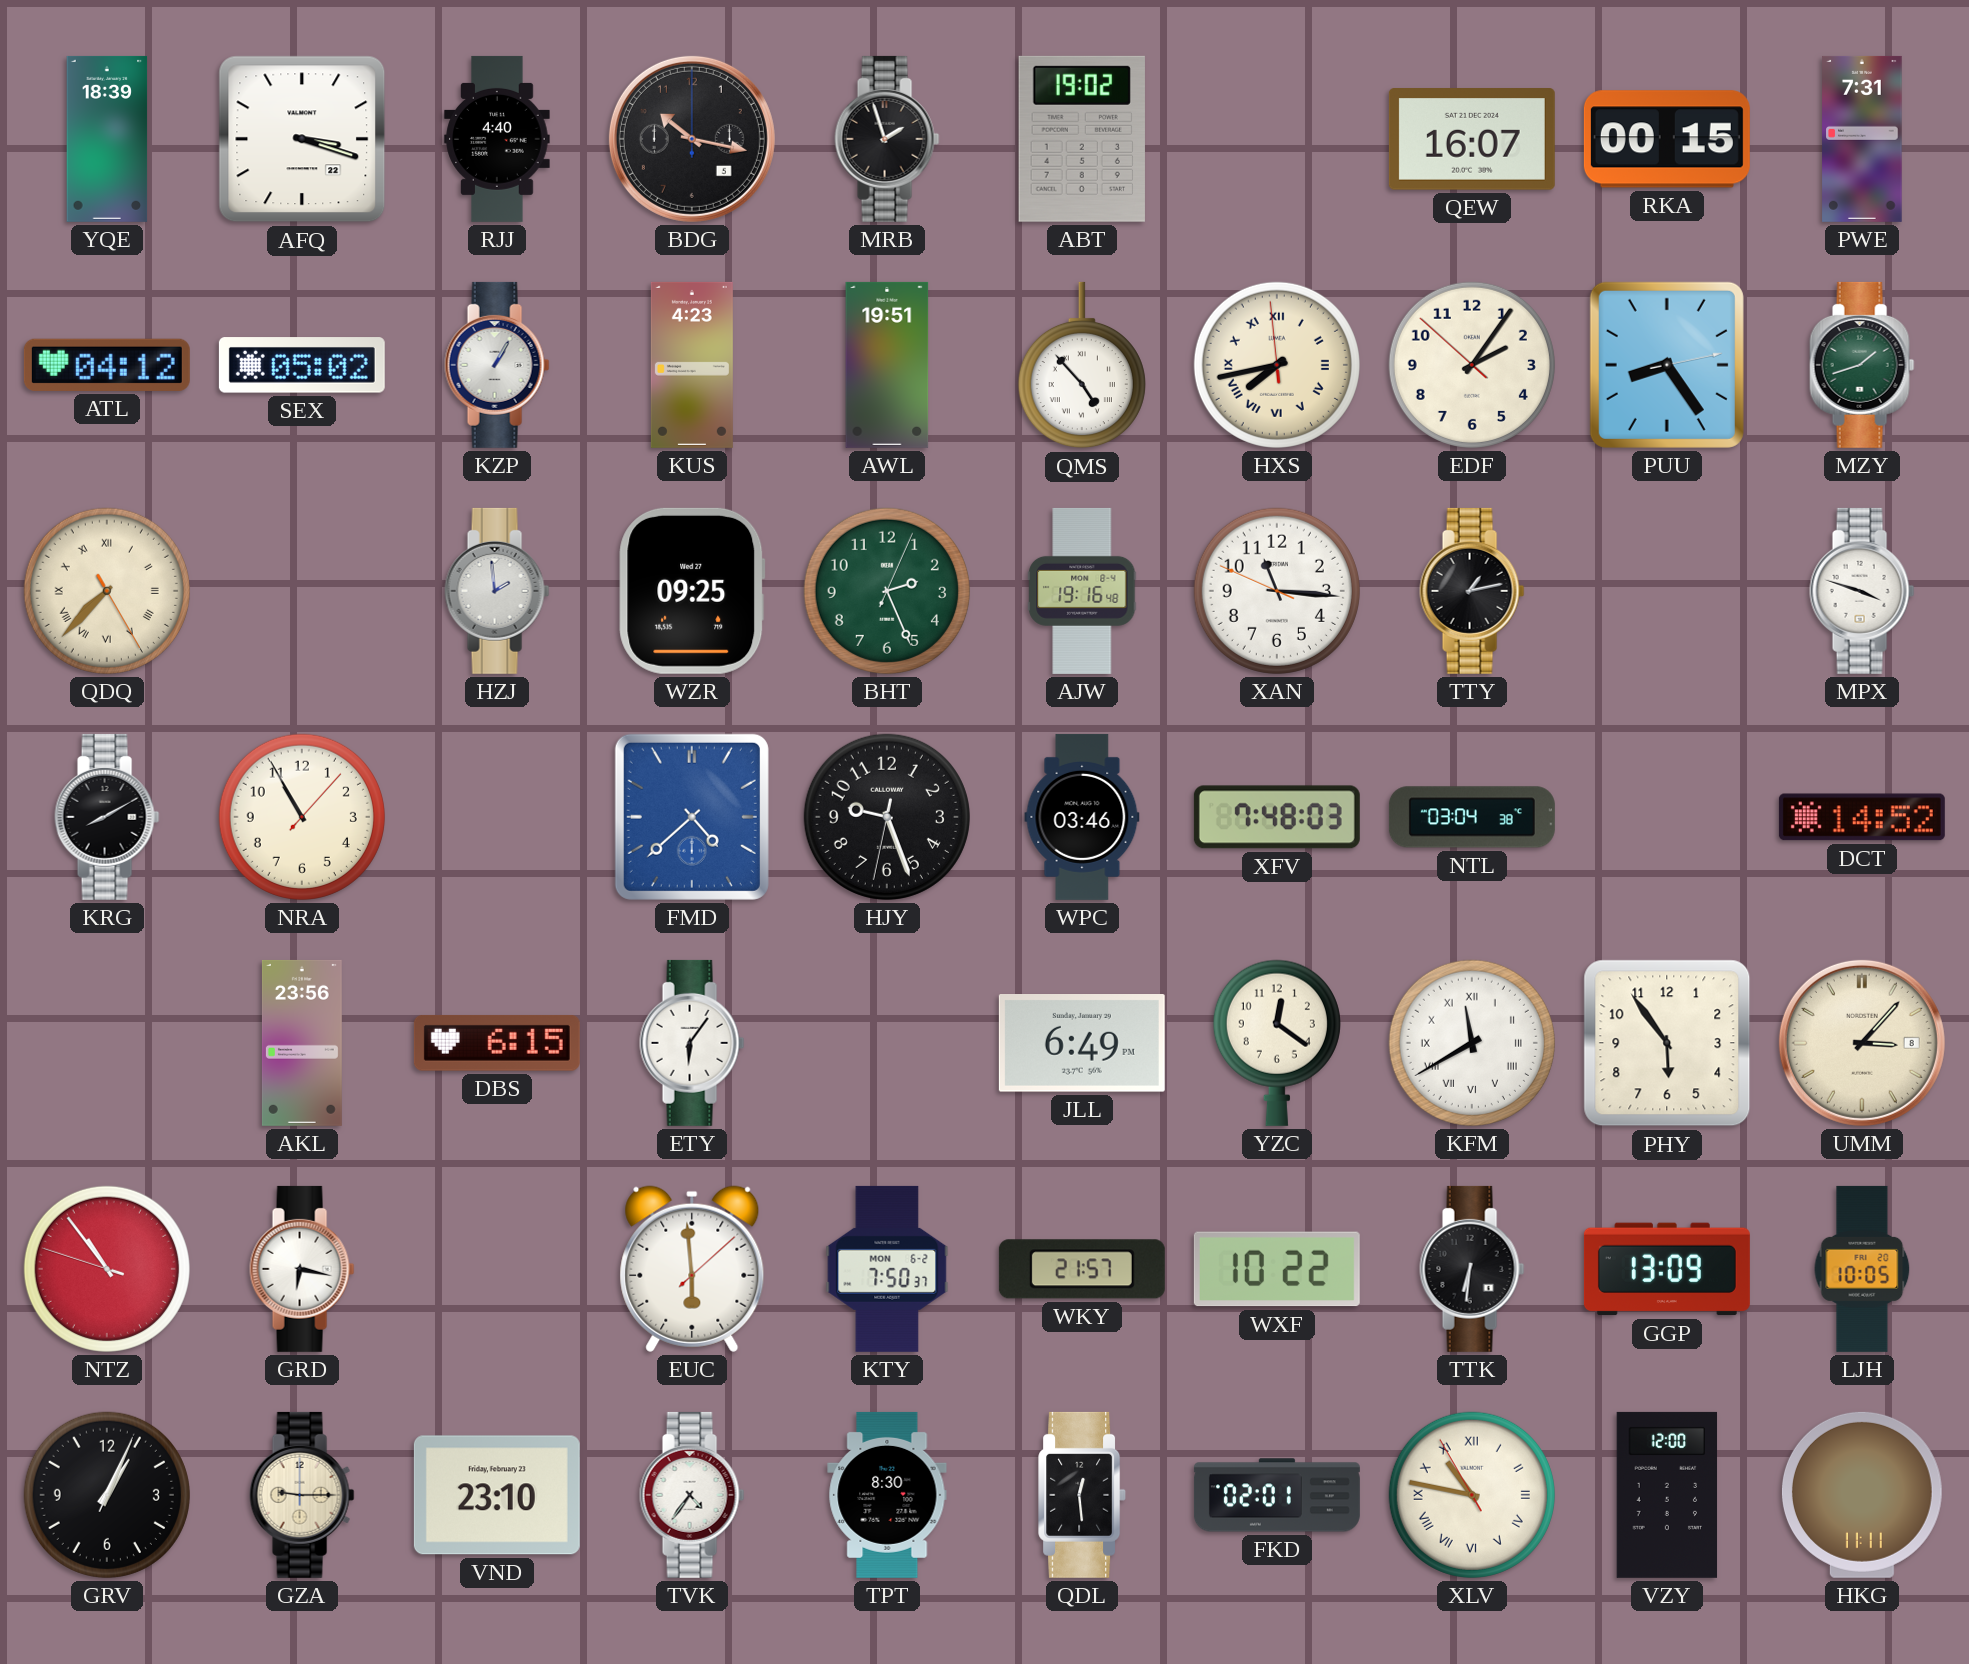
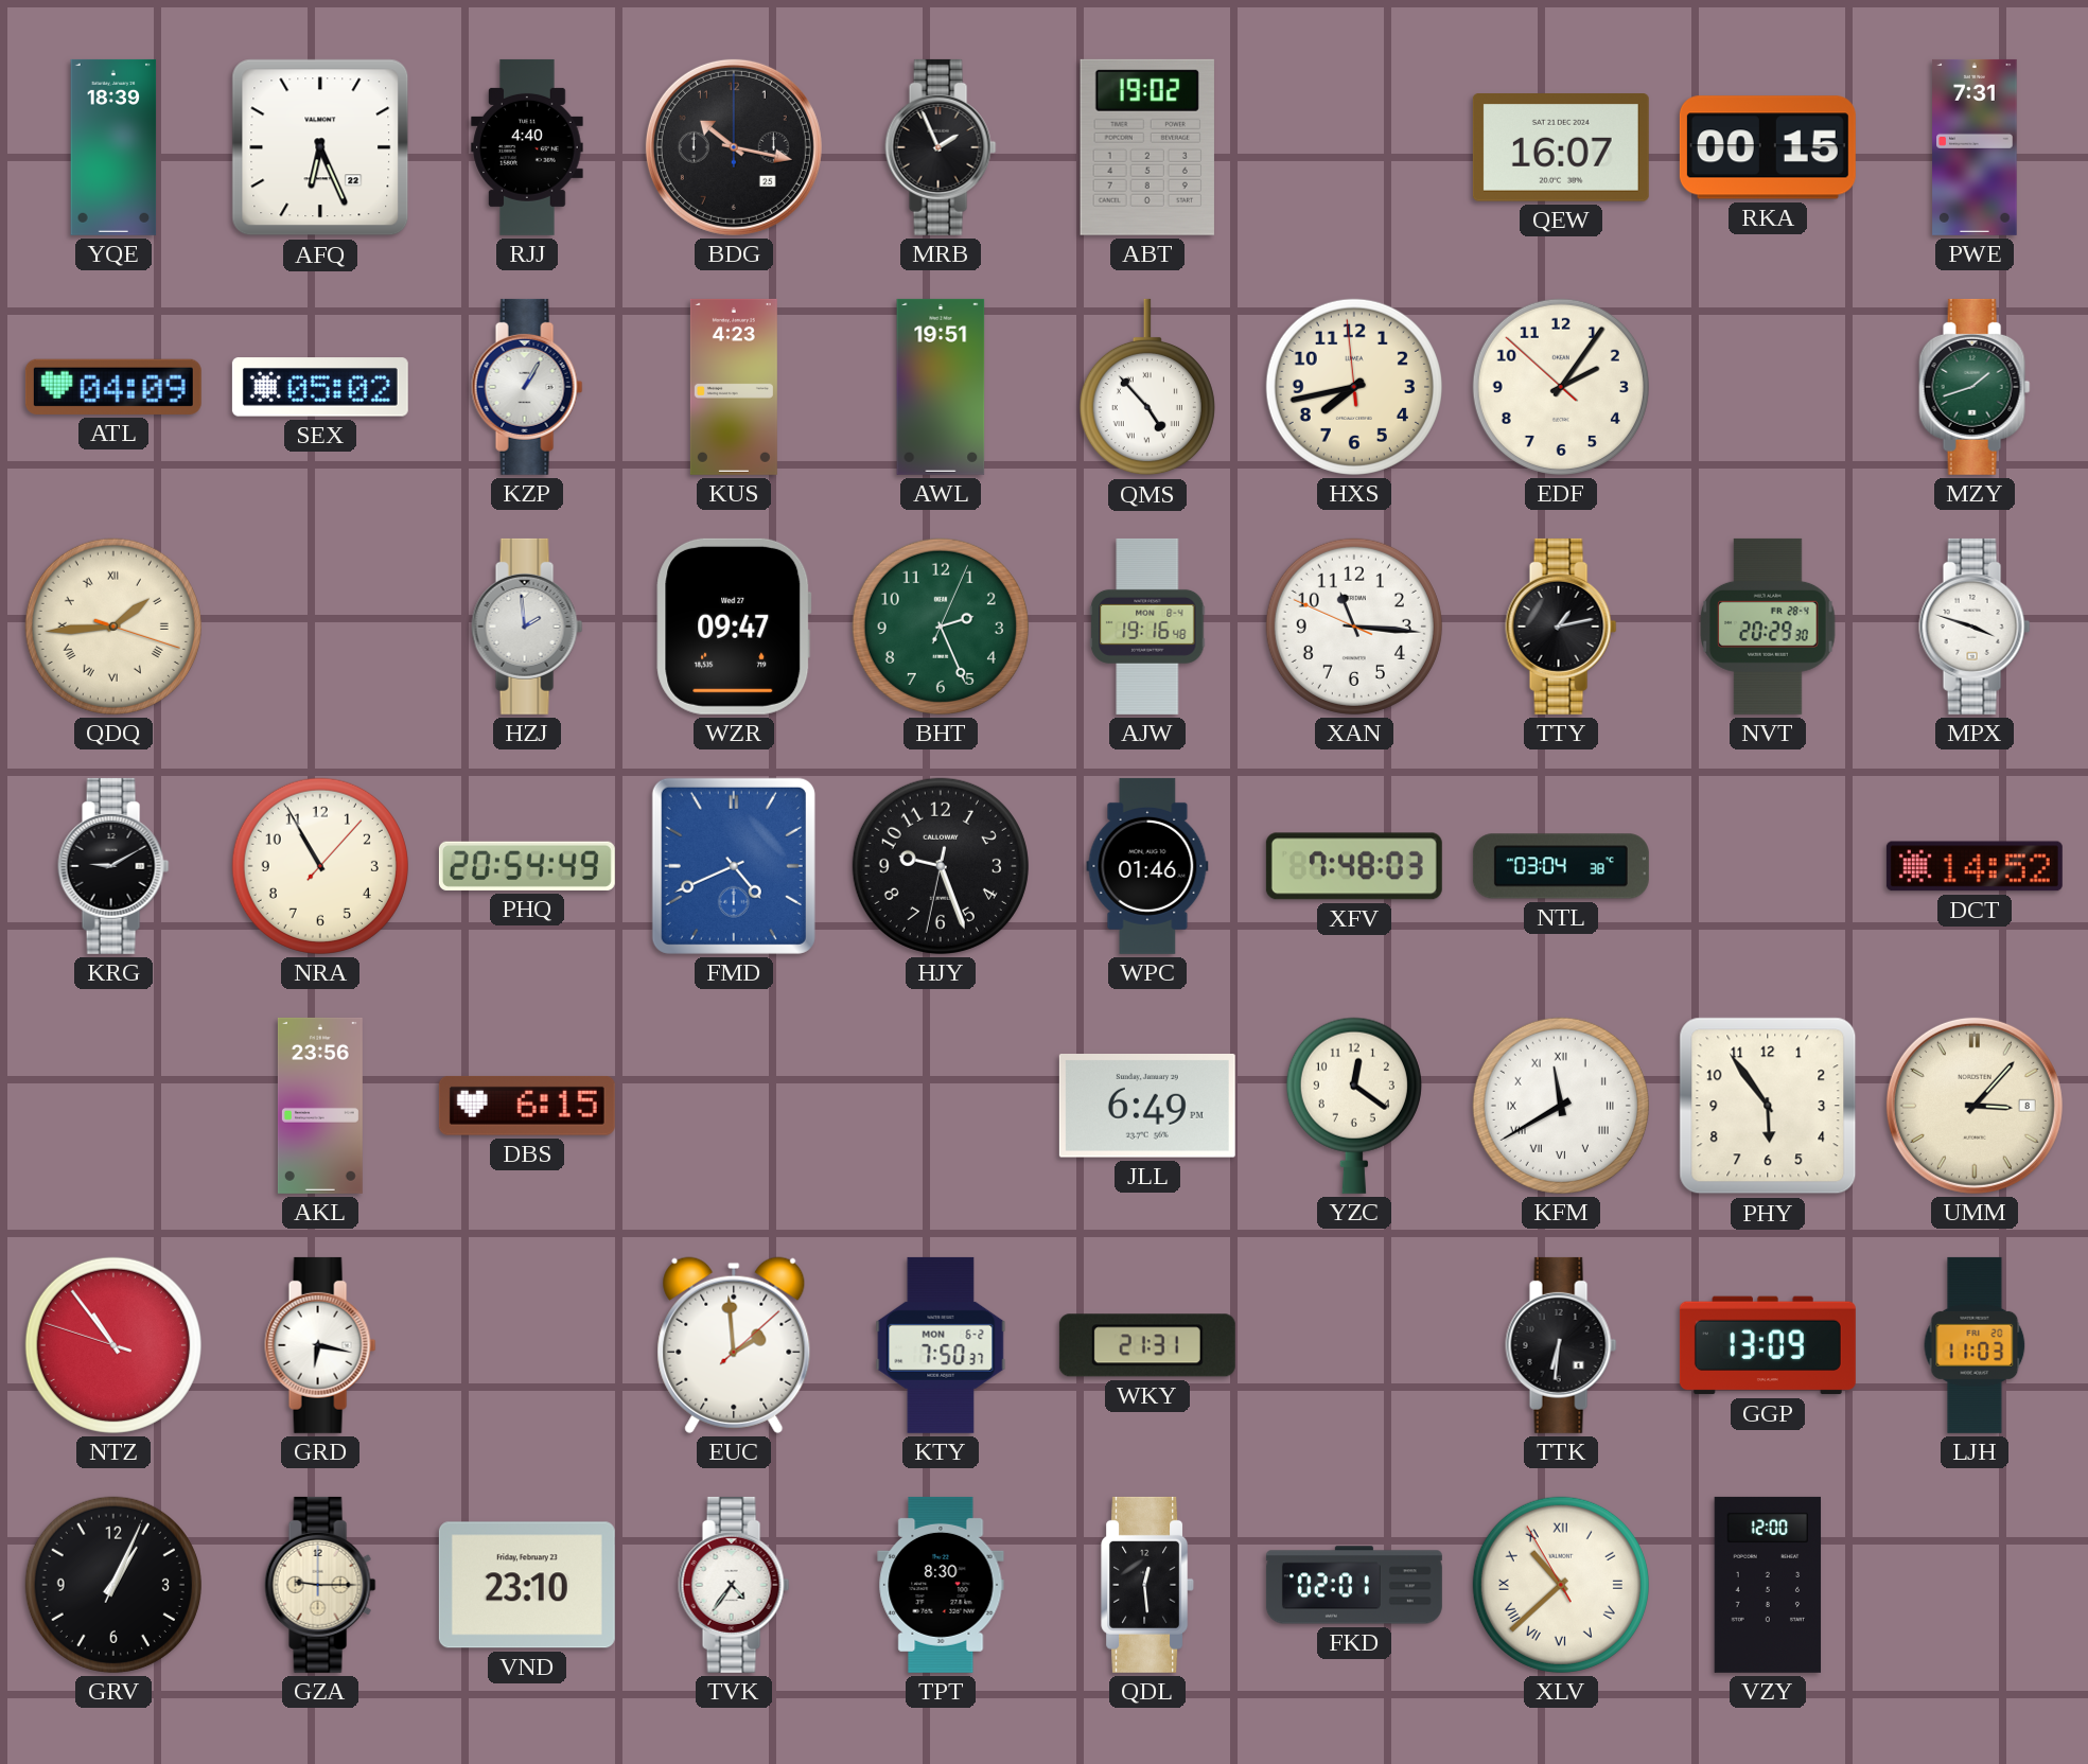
AFQ: 3:18 -> 6:26 (320, 147)
BDG date: 5 -> 25 (734, 147)
MRB: 1:57 -> 1:56 (941, 147)
ATL: 04:12 -> 04:09 (113, 387)
HXS numerals: Roman -> Arabic (1354, 387)
PUU: 8:24 -> none (1667, 365)
QDQ: 7:37 -> 1:44 (113, 627)
WZR: 09:25 -> 09:47 (734, 627)
NVT: none -> 20:29 (1768, 627)
KRG: 8:10 -> 9:10 (113, 866)
PHQ: none -> 20:54 (527, 866)
FMD: 4:38 -> 4:41 (734, 866)
WPC: 03:46 -> 01:46 (1147, 866)
ETY: 6:06 -> none (692, 1043)
EUC: 5:59 -> 1:59 (734, 1345)
WKY: 21:57 -> 21:31 (1147, 1345)
WXF: 10:22 -> none (1277, 1269)
LJH: 10:05 -> 11:03 (1975, 1345)
XLV: 10:46 -> 10:37 (1561, 1585)
HKG: 11:11 -> none (1862, 1495)
